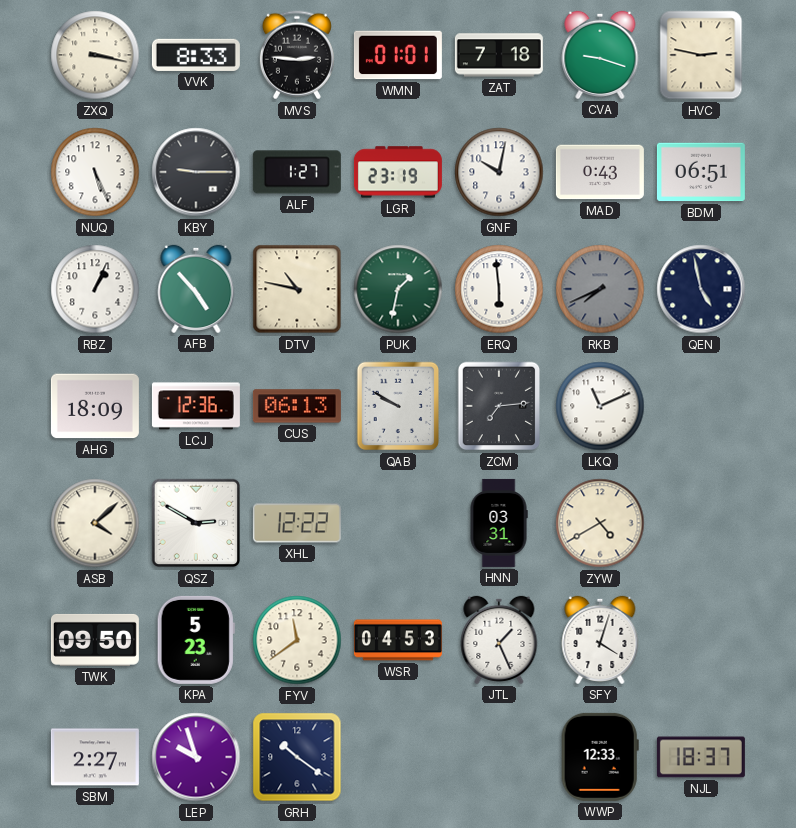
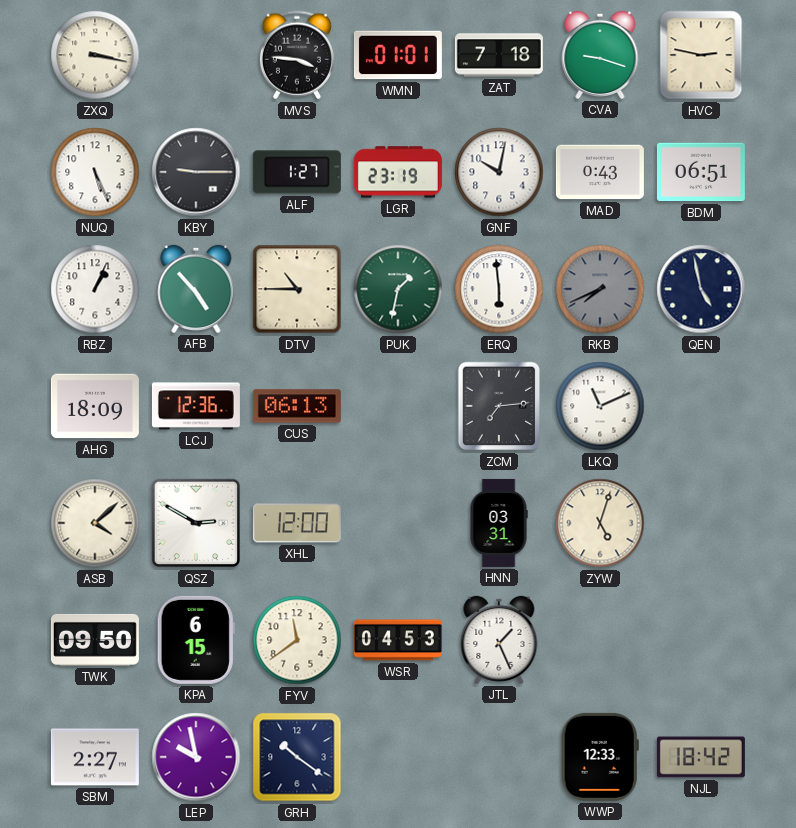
VVK: 8:33 -> none (196, 55)
MVS: 2:46 -> 3:46 (297, 55)
DTV: 10:47 -> 10:45 (297, 289)
QAB: 9:50 -> none (398, 406)
XHL: 12:22 -> 12:00 (297, 523)
ZYW: 4:40 -> 5:03 (600, 523)
KPA: 5:23 -> 6:15 (196, 640)
SFY: 4:03 -> none (600, 640)
LEP: 9:57 -> 9:58 (196, 757)
NJL: 18:37 -> 18:42 (701, 757)
